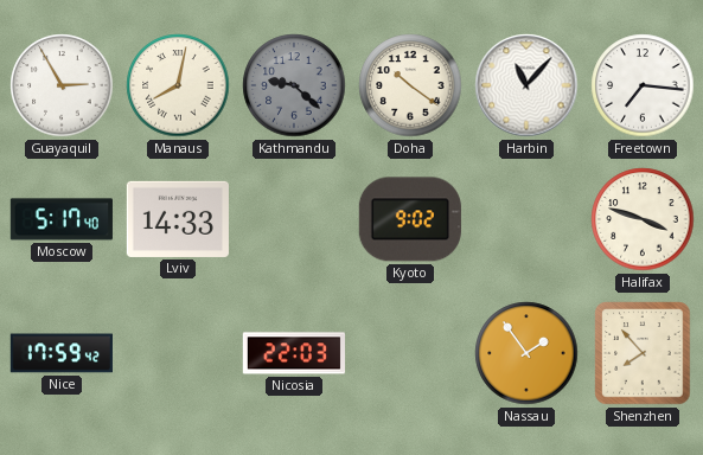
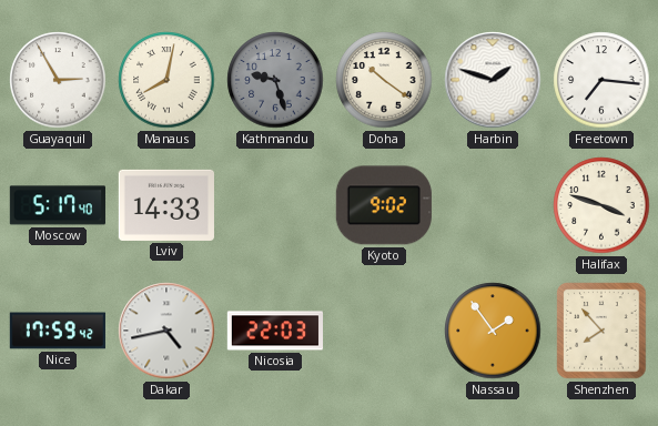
Kathmandu: 9:22 -> 9:27 (275, 80)
Harbin: 11:07 -> 1:48 (493, 80)
Dakar: none -> 4:43 (166, 331)
